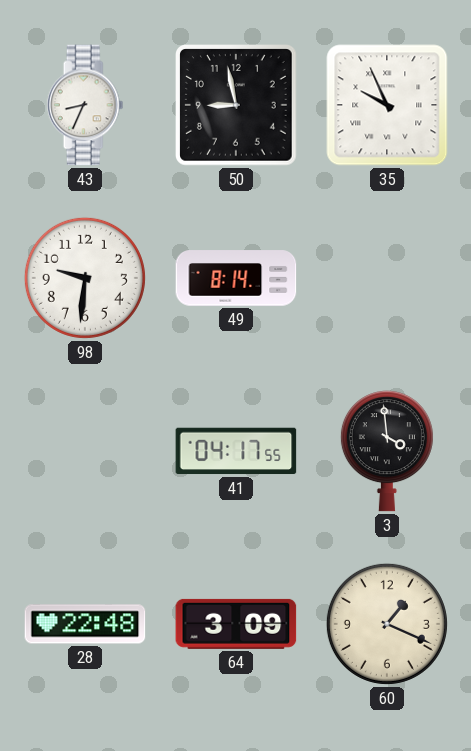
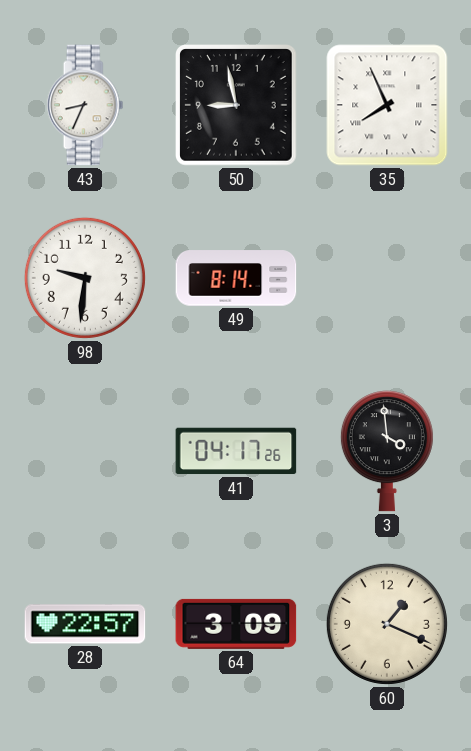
35: 9:56 -> 7:56 (387, 105)
41: 04:17:55 -> 04:17:26 (236, 451)
28: 22:48 -> 22:57 (85, 624)
